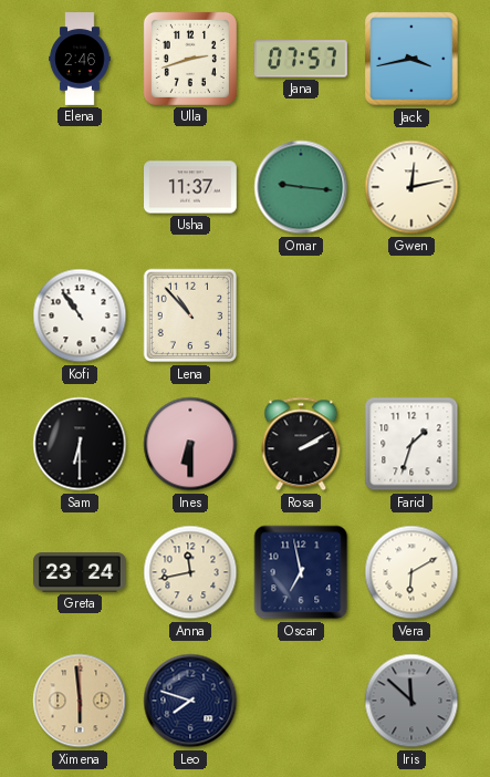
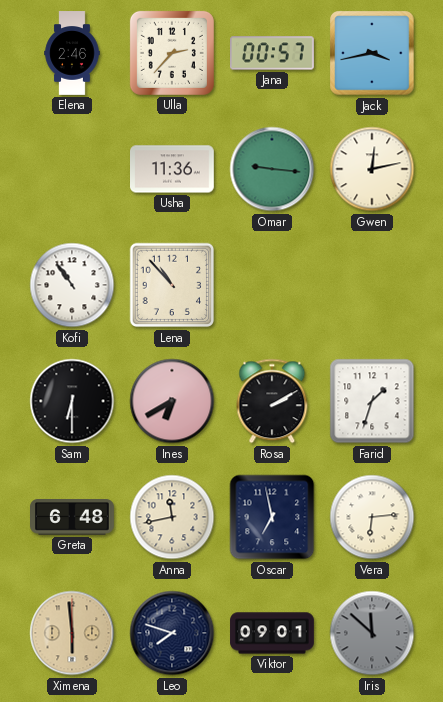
Ulla: 2:42 -> 2:37 (172, 53)
Jana: 07:57 -> 00:57 (273, 53)
Usha: 11:37 -> 11:36 (173, 169)
Ines: 6:30 -> 6:40 (172, 401)
Greta: 23:24 -> 6:48 (73, 518)
Vera: 6:10 -> 6:14 (372, 517)
Viktor: none -> 09:01 (272, 633)
